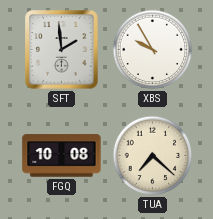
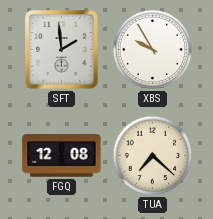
FGQ: 10:08 -> 12:08 (62, 156)
